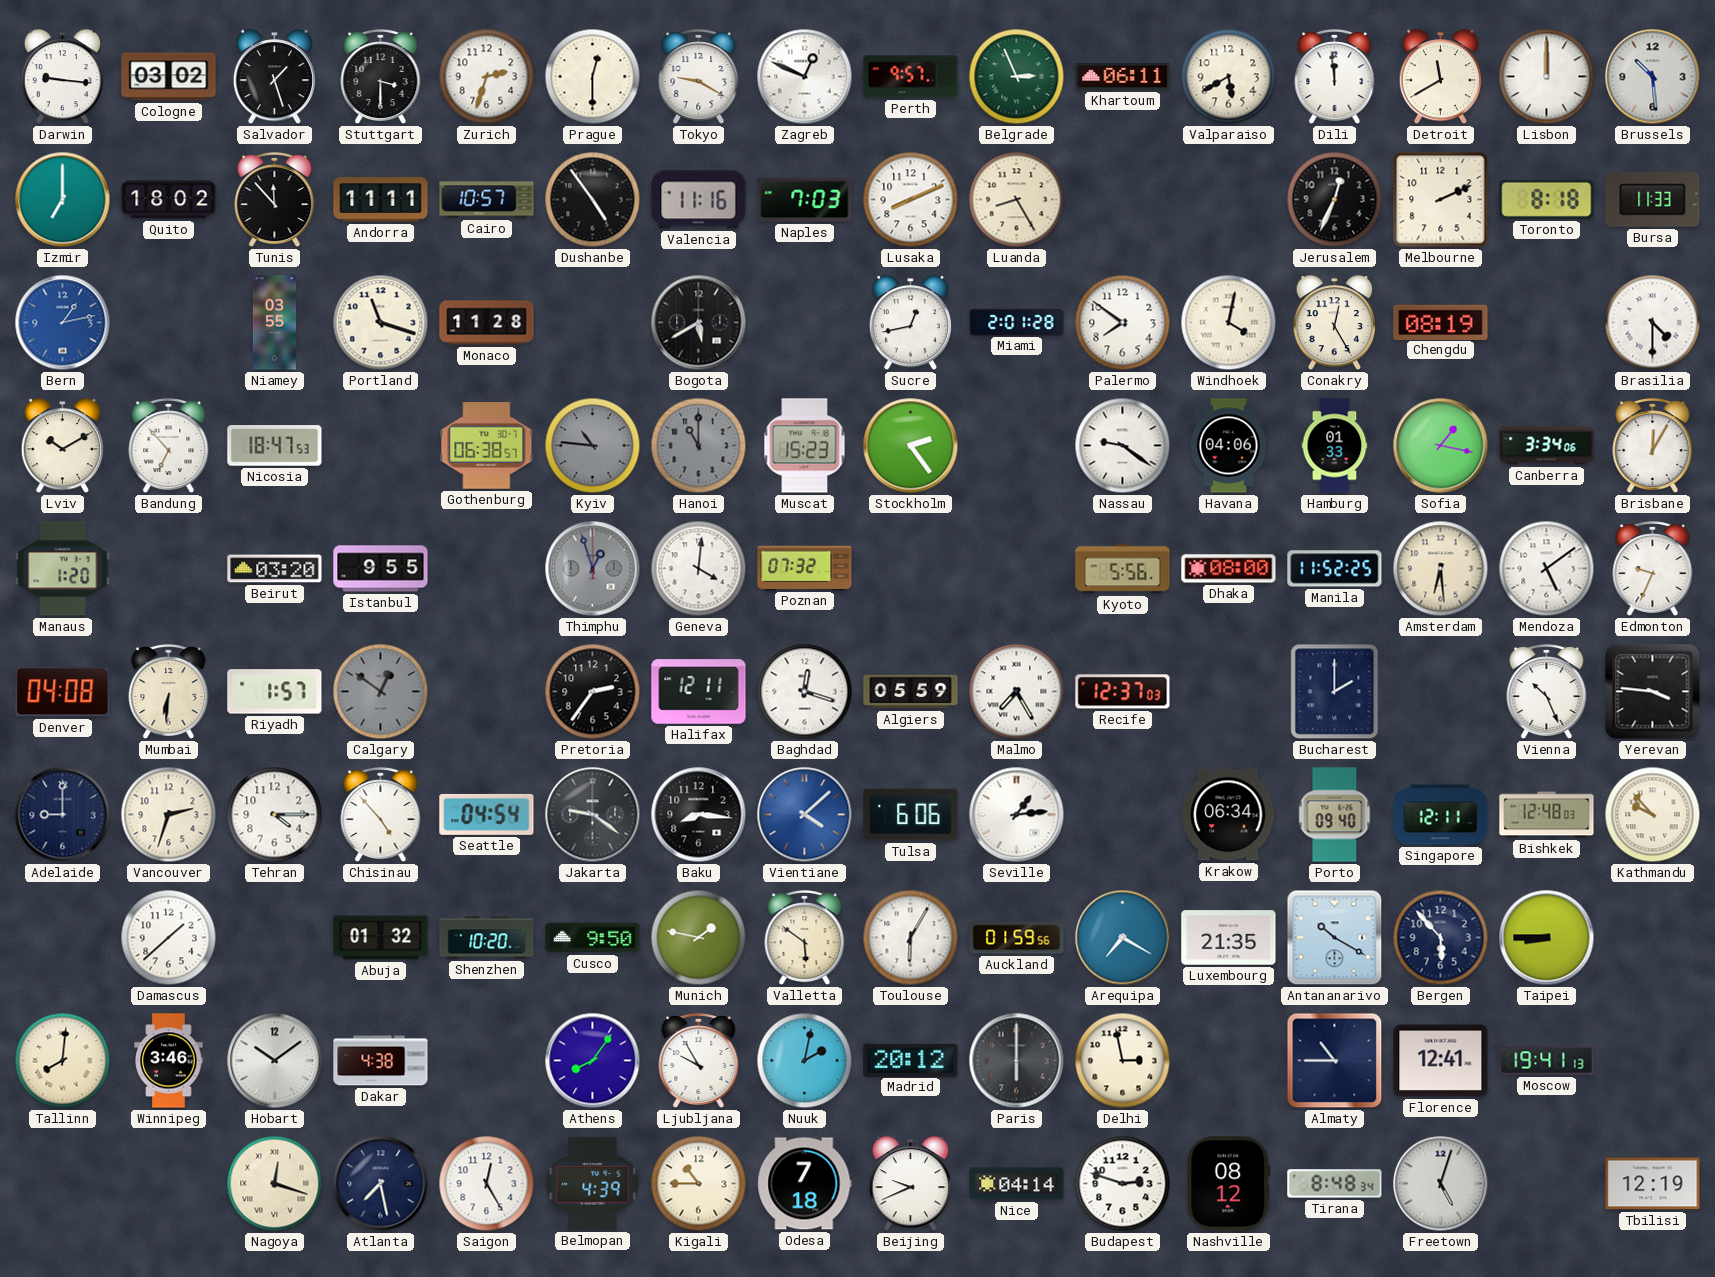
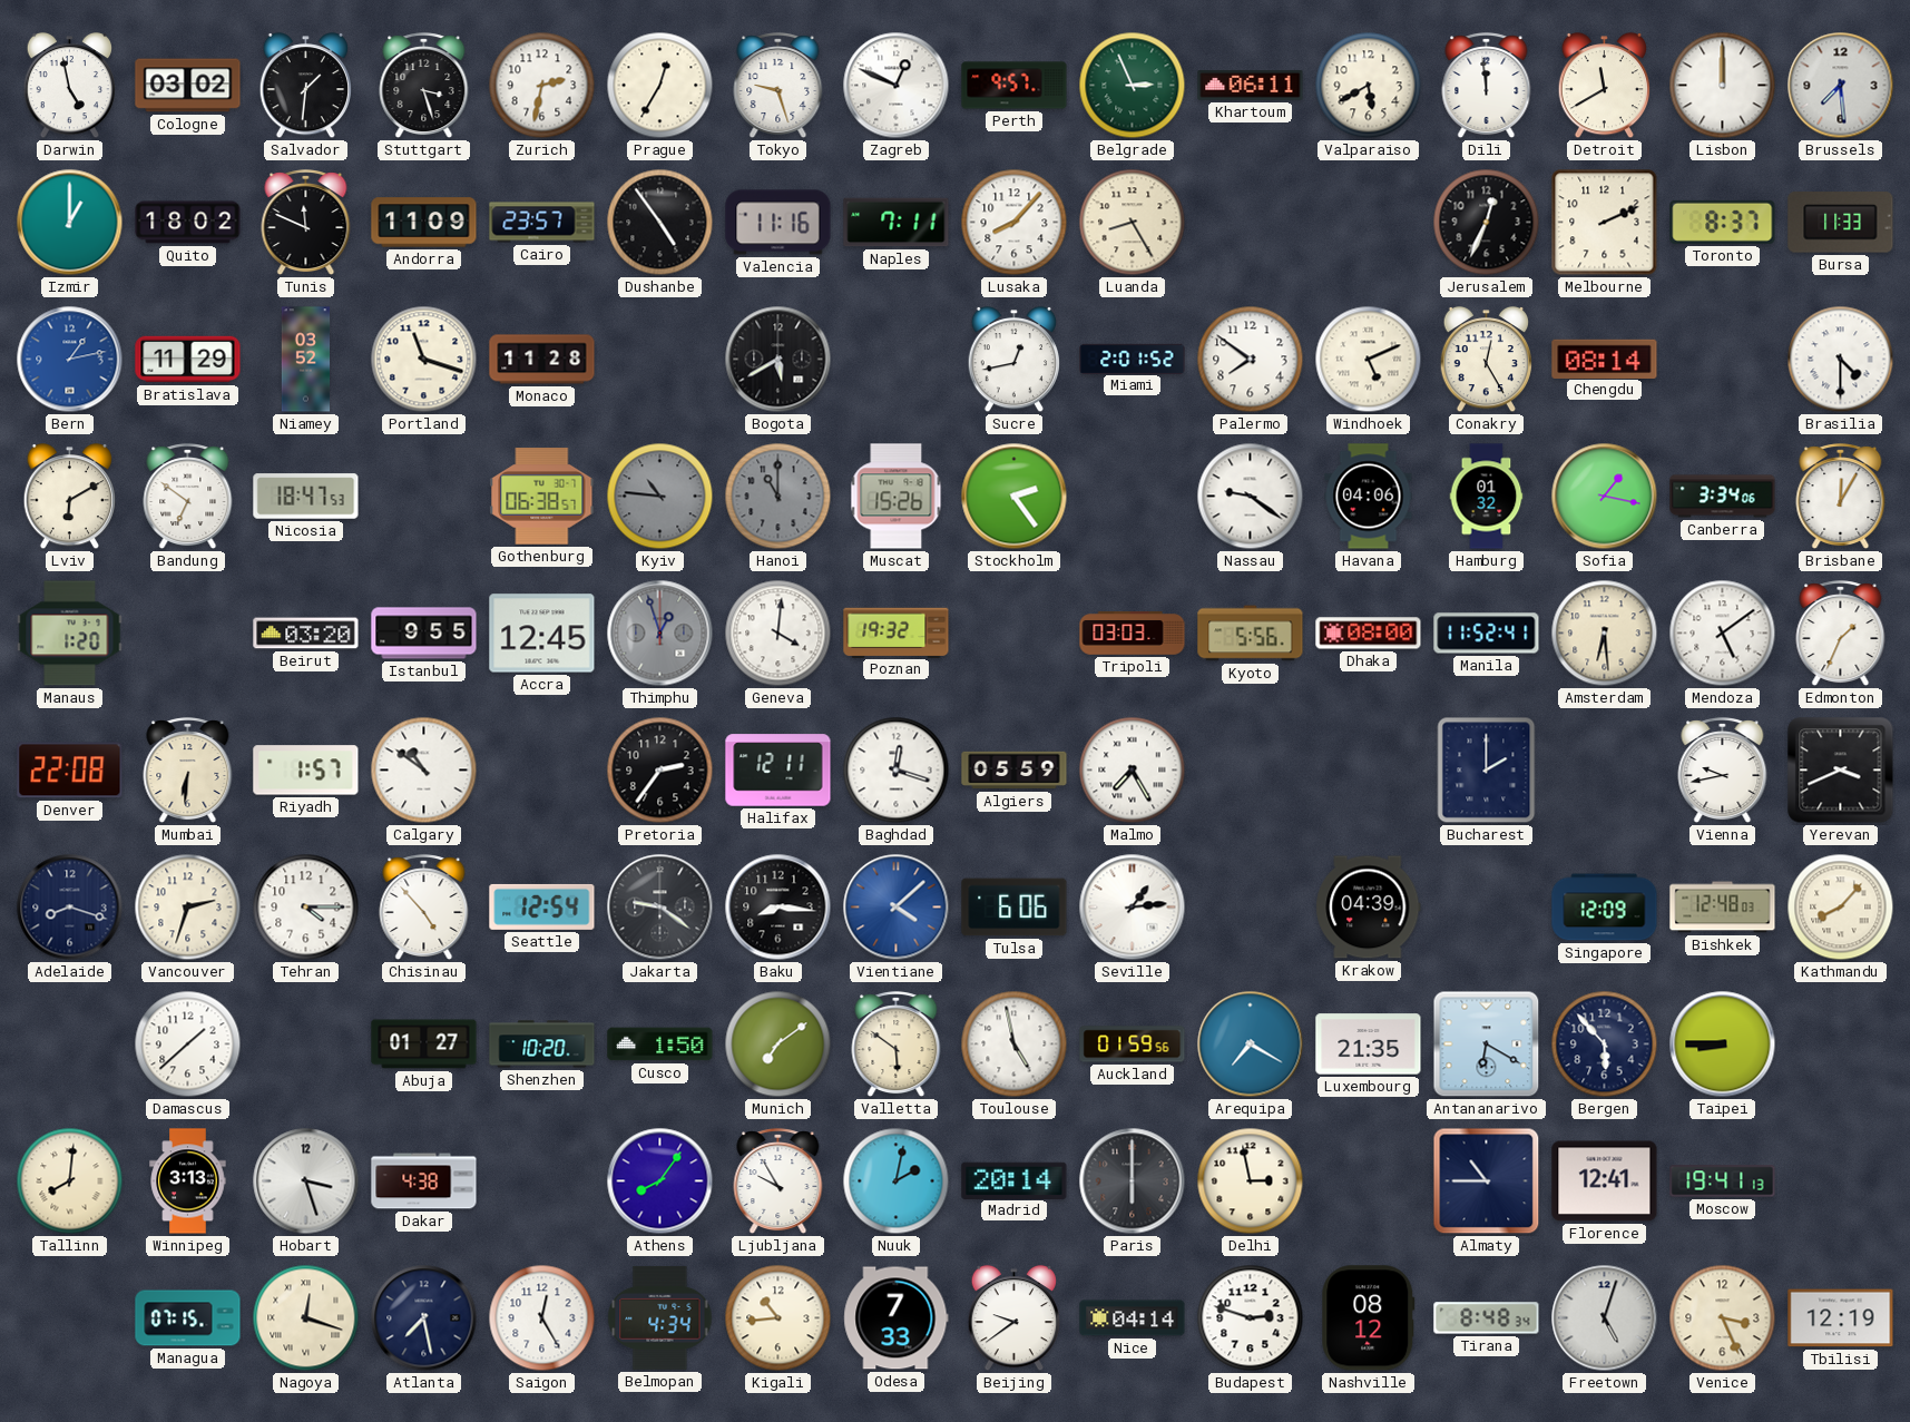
Darwin: 9:16 -> 4:58 (69, 87)
Salvador: 1:27 -> 1:31 (305, 87)
Stuttgart: 3:30 -> 3:27 (424, 86)
Zurich: 2:33 -> 2:32 (542, 86)
Prague: 12:30 -> 12:35 (660, 86)
Tokyo: 9:20 -> 9:27 (778, 86)
Brussels: 10:29 -> 7:29 (1841, 86)
Izmir: 7:00 -> 1:00 (70, 223)
Tunis: 11:53 -> 11:49 (306, 223)
Andorra: 11:11 -> 11:09 (424, 223)
Cairo: 10:57 -> 23:57 (542, 223)
Naples: 7:03 -> 7:11 (897, 223)
Lusaka: 8:11 -> 8:07 (1015, 223)
Toronto: 8:18 -> 8:37 (1723, 222)
Bratislava: none -> 11:29 (188, 360)
Niamey: 03:55 -> 03:52 (306, 360)
Miami: 2:01:28 -> 2:01:52 (1133, 359)
Windhoek: 4:02 -> 5:11 (1369, 360)
Chengdu: 08:19 -> 08:14 (1605, 359)
Lviv: 10:10 -> 6:10 (69, 498)
Bandung: 6:53 -> 6:51 (188, 497)
Muscat: 15:23 -> 15:26 (897, 497)
Hamburg: 01:33 -> 01:32 (1487, 497)
Accra: none -> 12:45 (542, 634)
Poznan: 07:32 -> 19:32 (897, 632)
Tripoli: none -> 03:03 (1133, 634)
Manila: 11:52:25 -> 11:52:41 (1487, 634)
Edmonton: 9:34 -> 1:34 (1841, 634)
Denver: 04:08 -> 22:08 (70, 771)
Calgary: 12:51 -> 10:51 (424, 771)
Calgary dial: grey -> white (424, 771)
Recife: 12:37 -> none (1123, 692)
Vienna: 10:26 -> 9:43 (1723, 771)
Yerevan: 3:46 -> 3:41 (1841, 771)
Adelaide: 9:00 -> 8:18 (70, 908)
Seattle: 04:54 -> 12:54 (542, 906)
Krakow: 06:34 -> 04:39 (1369, 908)
Porto: 09:40 -> none (1335, 815)
Singapore: 12:11 -> 12:09 (1605, 908)
Kathmandu: 9:53 -> 8:07 (1841, 908)
Abuja: 01:32 -> 01:27 (424, 1045)
Cusco: 9:50 -> 1:50 (660, 1045)
Munich: 1:47 -> 7:09 (778, 1045)
Toulouse: 6:05 -> 4:58 (1015, 1045)
Antananarivo: 10:20 -> 6:20 (1487, 1045)
Winnipeg: 3:46 -> 3:13 (188, 1181)
Hobart: 10:09 -> 3:27 (306, 1181)
Madrid: 20:12 -> 20:14 (1015, 1180)
Managua: none -> 07:15 (188, 1318)
Belmopan: 4:39 -> 4:34 (660, 1317)
Kigali: 10:45 -> 10:44 (778, 1318)
Odesa: 7:18 -> 7:33 (897, 1318)
Beijing: 9:41 -> 9:39 (1013, 1320)
Venice: none -> 3:26 (1723, 1318)
